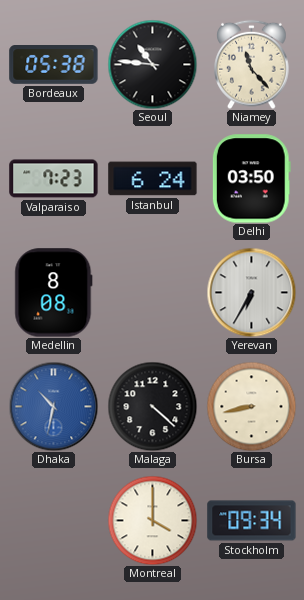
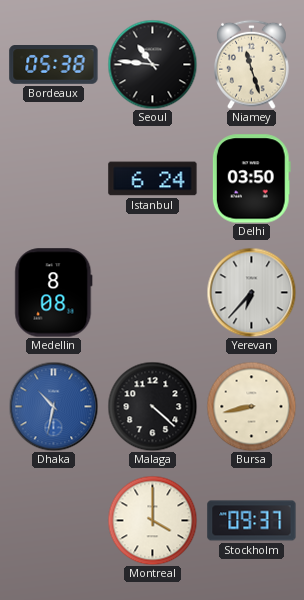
Niamey: 11:23 -> 11:27 (252, 64)
Valparaiso: 7:23 -> none (54, 179)
Yerevan: 6:35 -> 6:37 (251, 292)
Stockholm: 09:34 -> 09:37 (252, 521)
